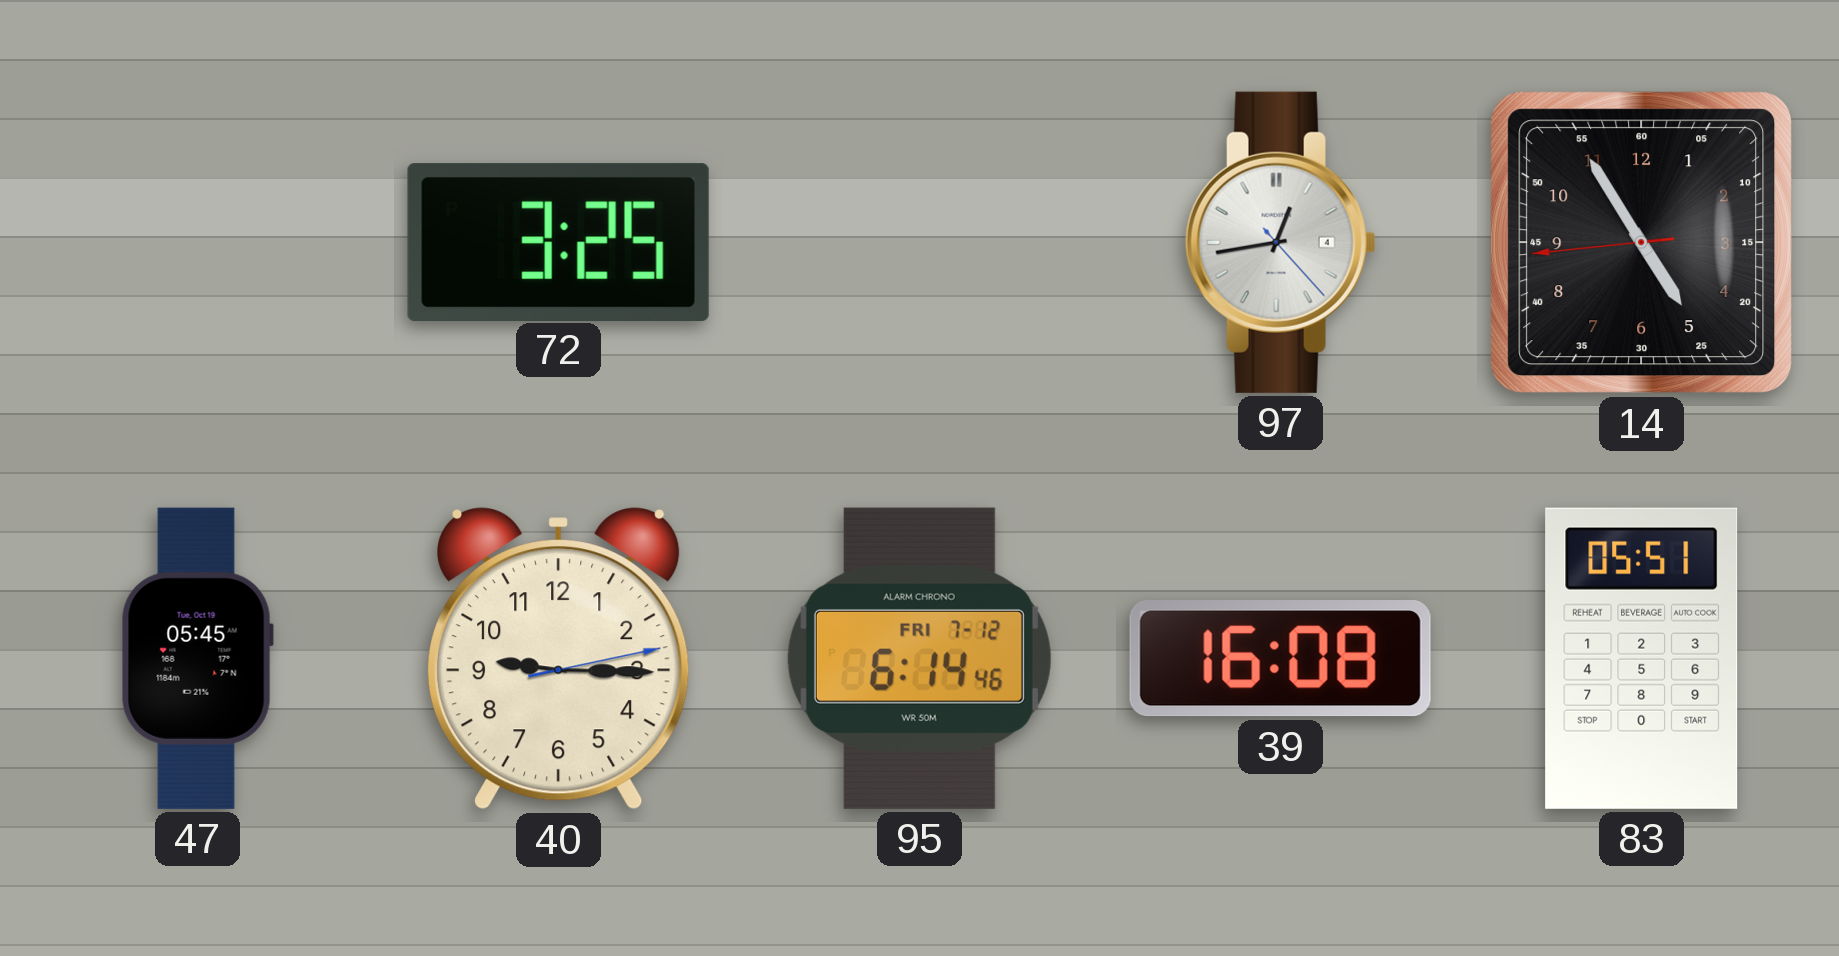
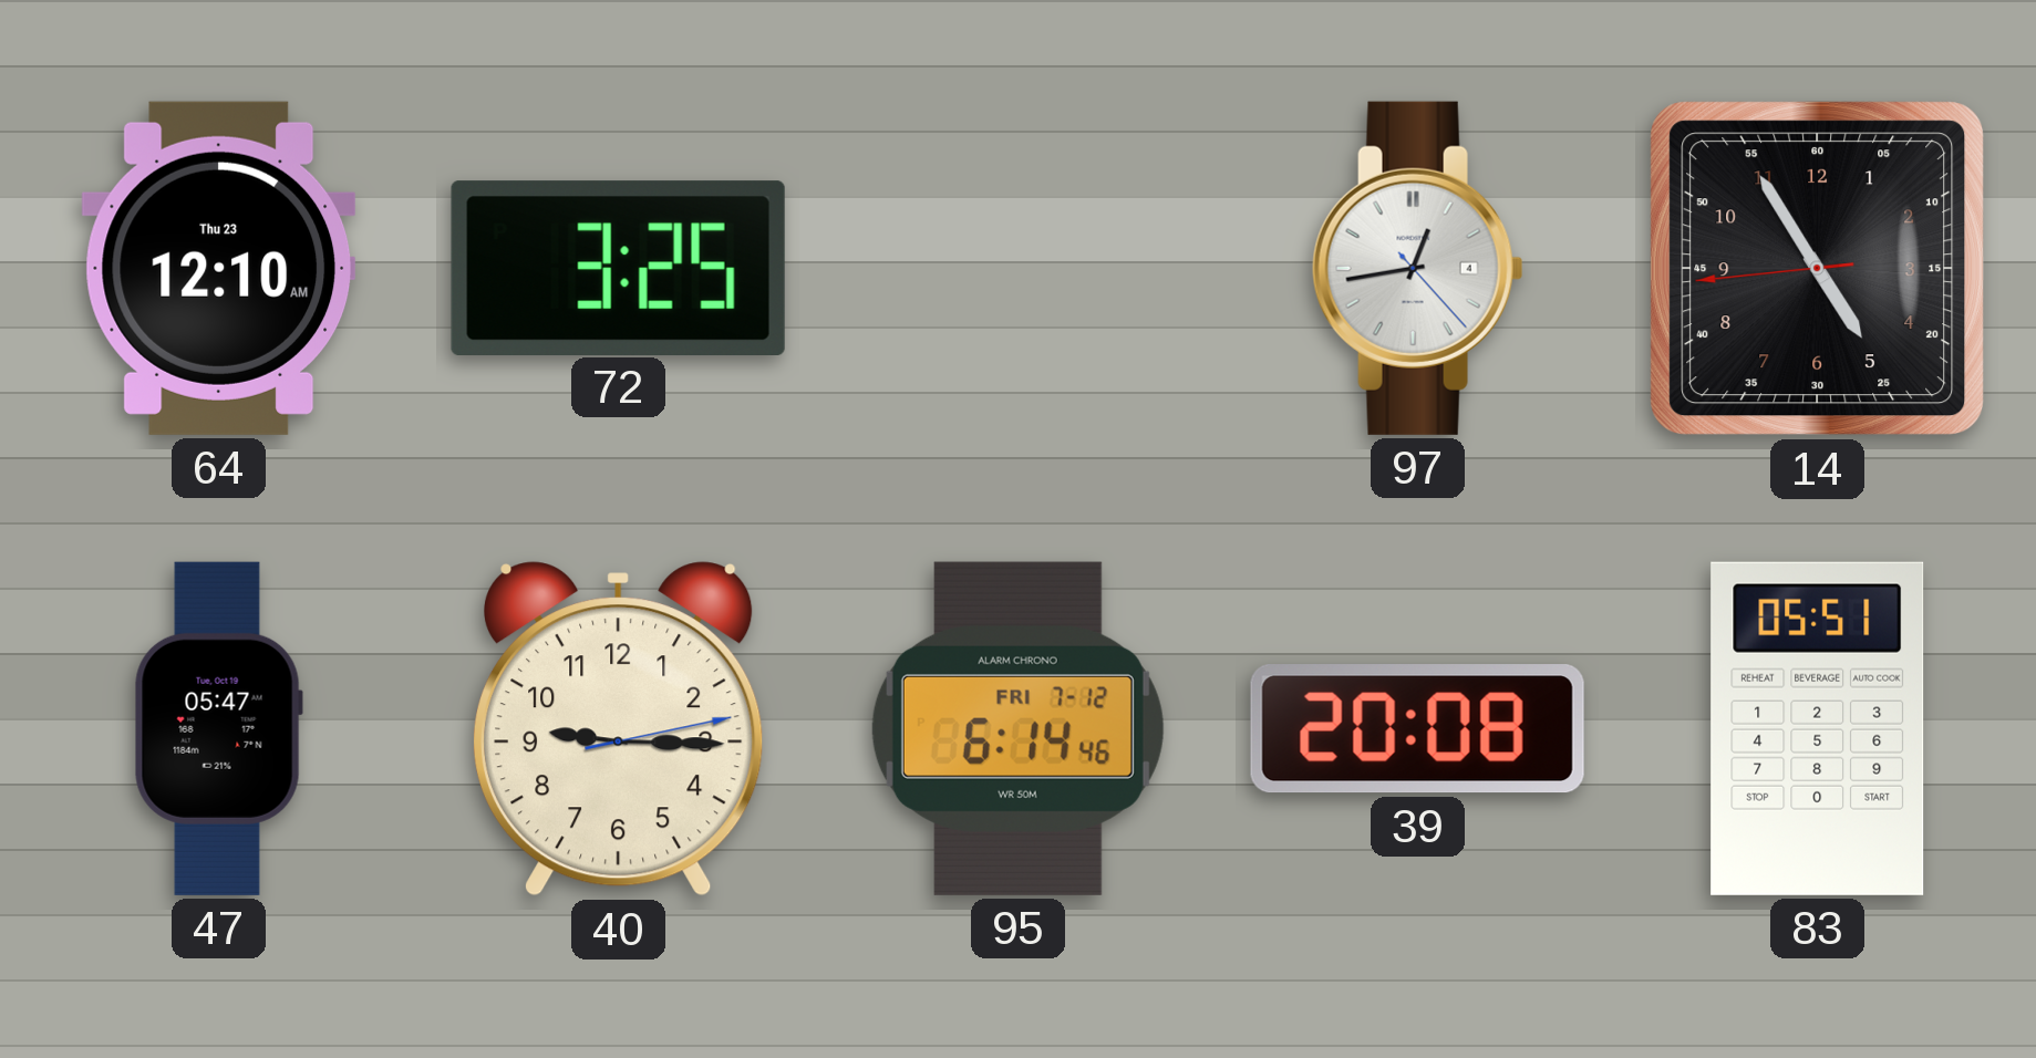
64: none -> 12:10 (219, 268)
47: 05:45 -> 05:47 (218, 728)
39: 16:08 -> 20:08 (1417, 729)
